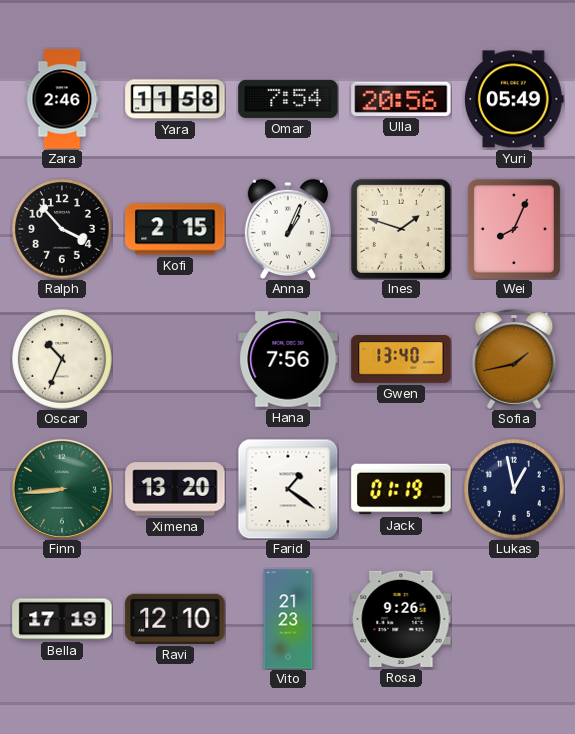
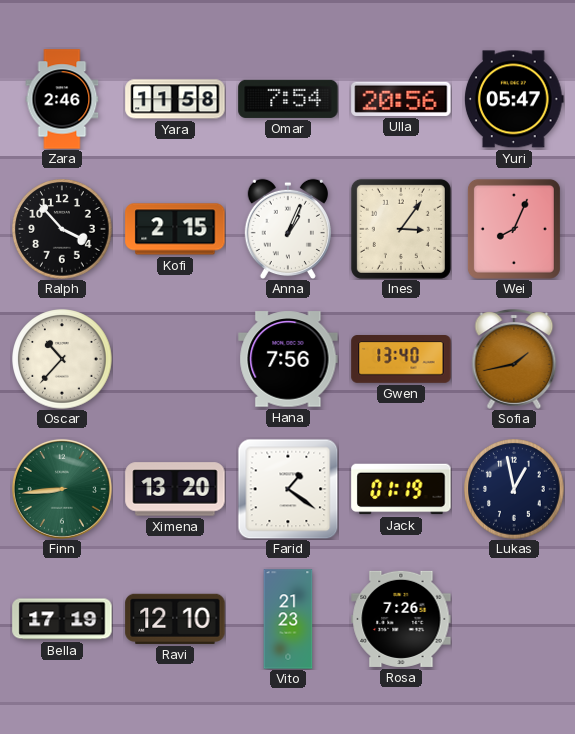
Yuri: 05:49 -> 05:47 (514, 99)
Ines: 1:48 -> 3:06 (401, 229)
Oscar: 10:34 -> 10:37 (62, 359)
Rosa: 9:26 -> 7:26 (401, 619)
